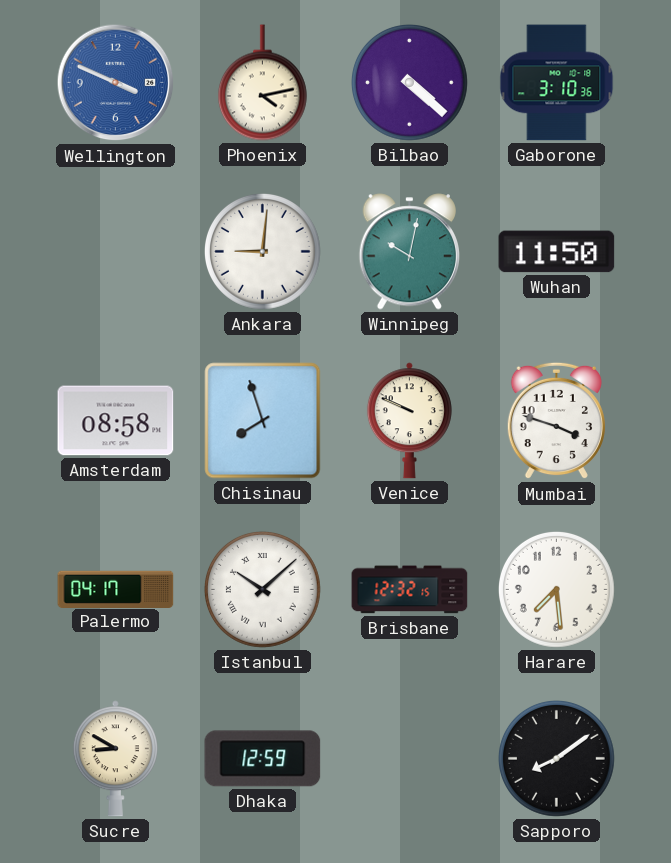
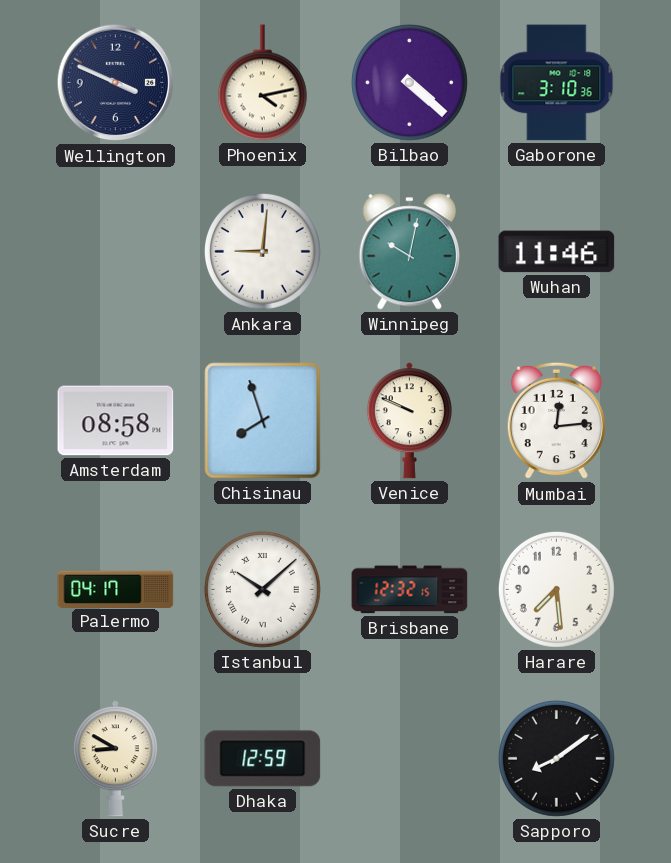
Wellington dial: blue -> navy (116, 83)
Wuhan: 11:50 -> 11:46 (557, 252)
Mumbai: 3:48 -> 12:14 (556, 421)
